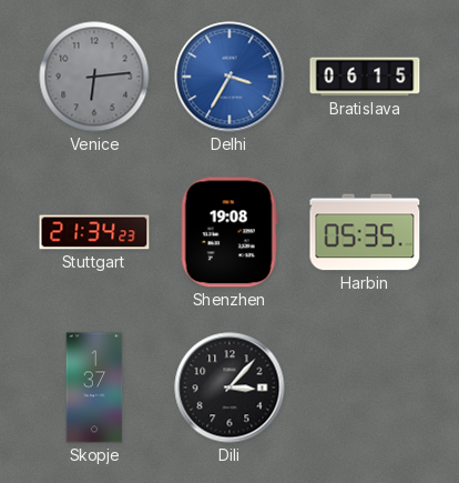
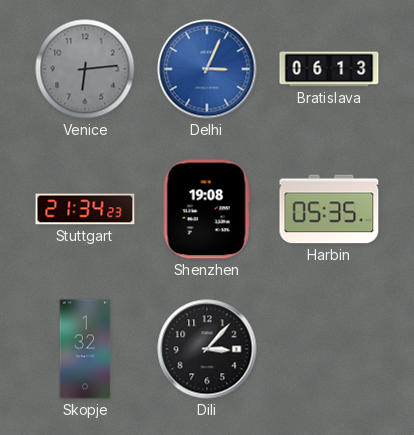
Delhi: 3:35 -> 3:04 (207, 69)
Bratislava: 06:15 -> 06:13 (329, 69)
Skopje: 1:37 -> 1:32 (85, 349)
